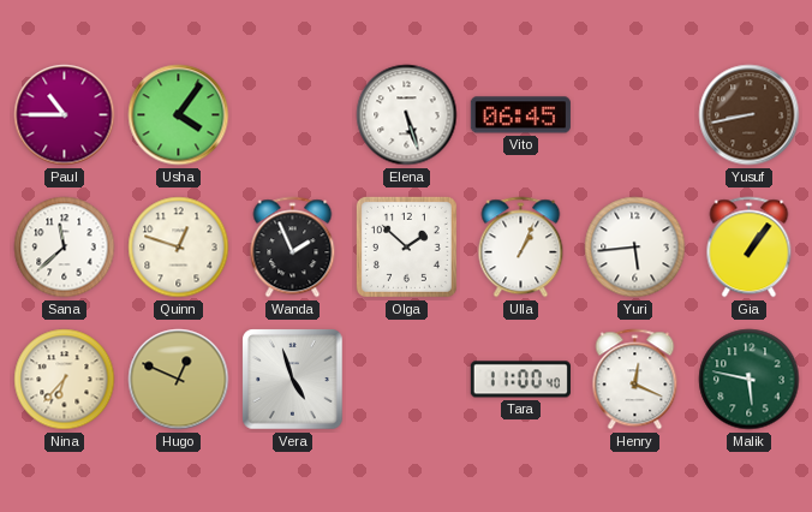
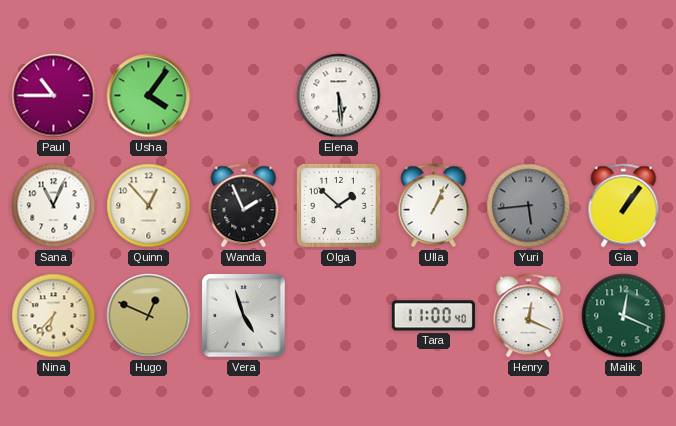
Elena: 5:27 -> 5:29 (339, 96)
Vito: 06:45 -> none (520, 115)
Yusuf: 8:43 -> none (750, 115)
Sana: 11:38 -> 11:04 (54, 206)
Quinn: 12:48 -> 12:53 (149, 206)
Yuri dial: white -> grey (529, 206)
Malik: 5:47 -> 12:19 (624, 316)
